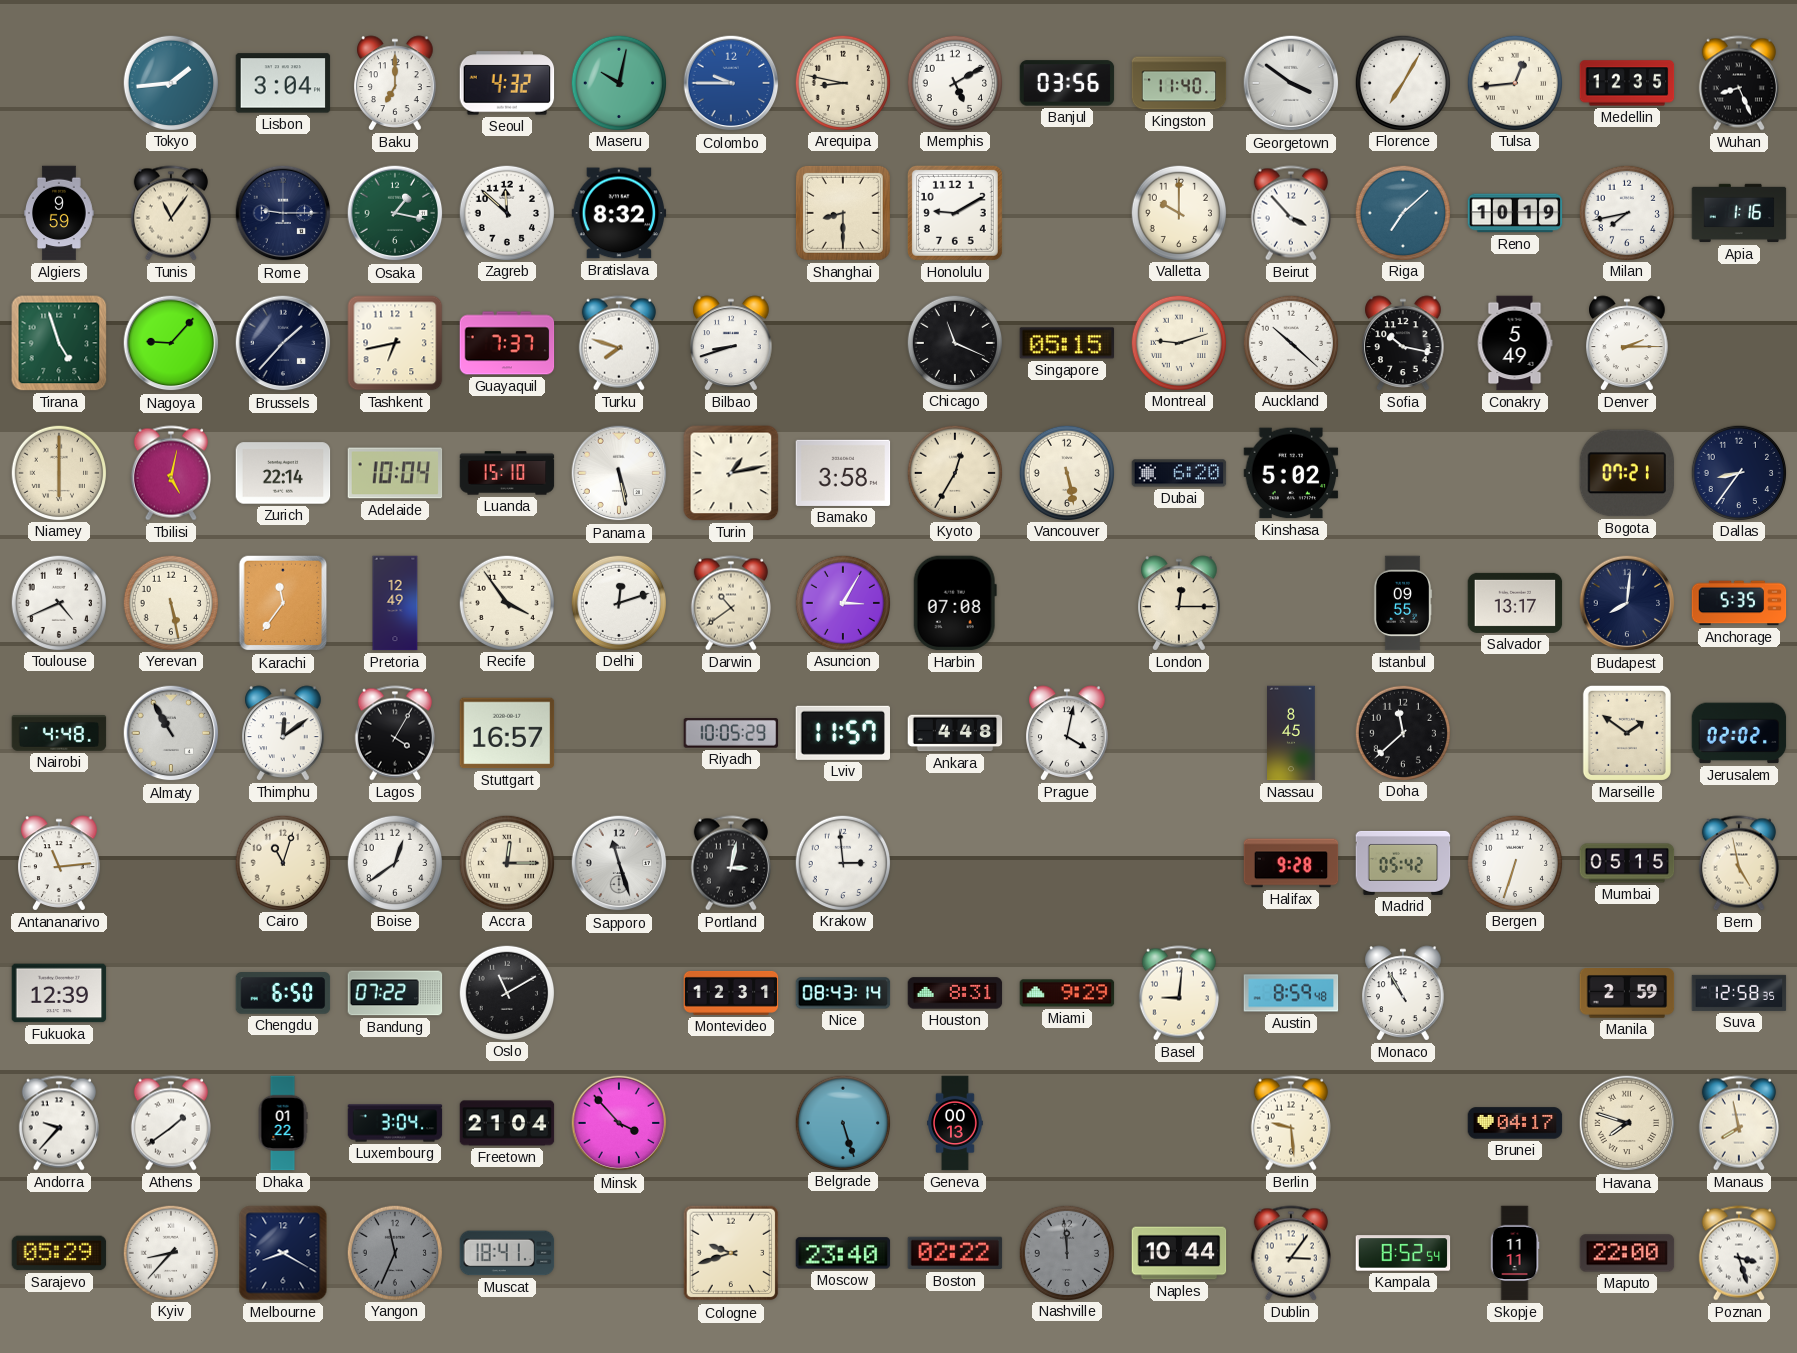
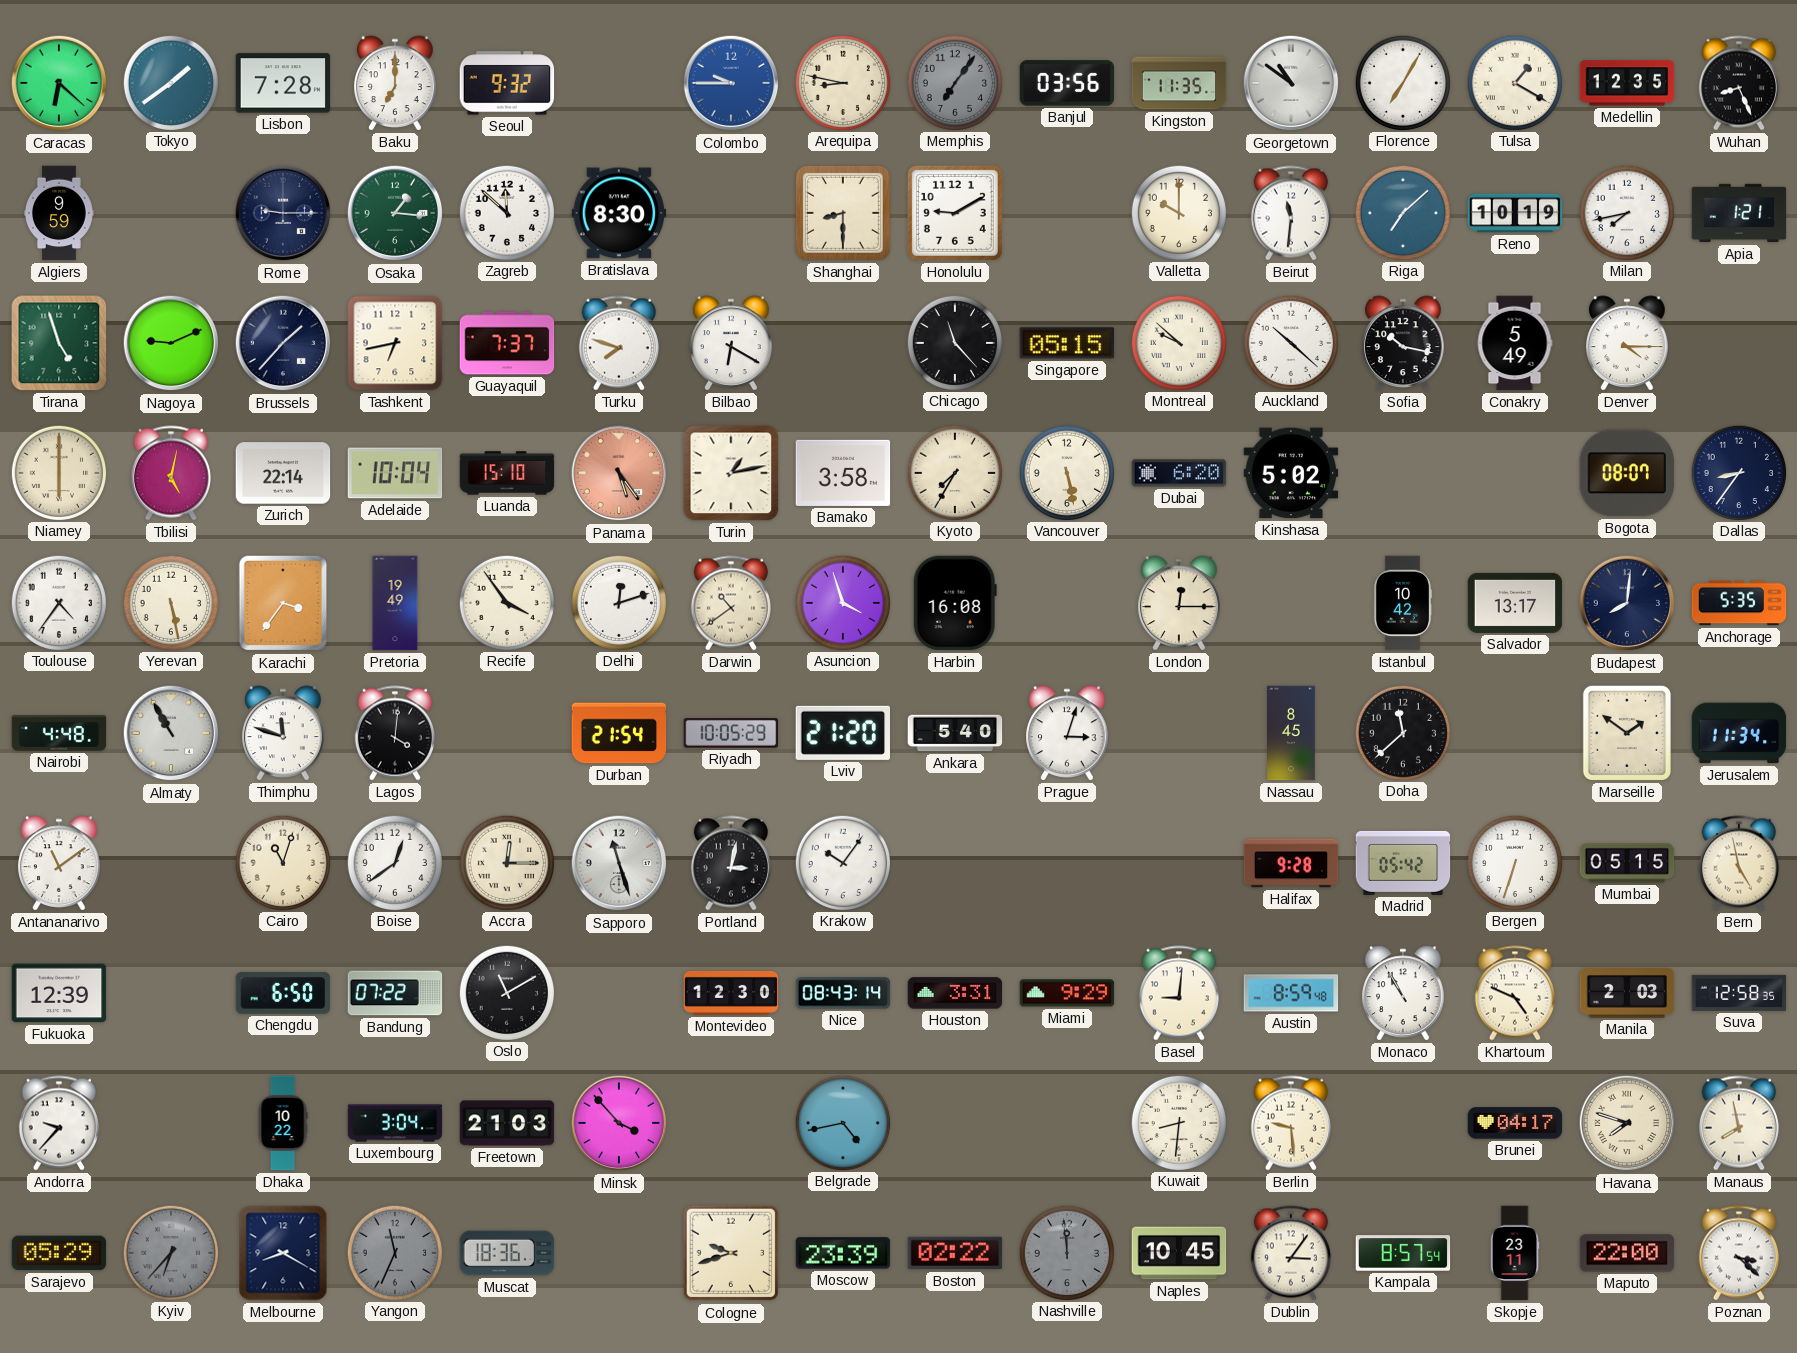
Caracas: none -> 6:22 (59, 83)
Tokyo: 1:44 -> 1:39 (170, 82)
Lisbon: 3:04 -> 7:28 (283, 83)
Seoul: 4:32 -> 9:32 (507, 83)
Maseru: 10:02 -> none (618, 82)
Memphis: 5:10 -> 7:06 (954, 82)
Memphis dial: white -> grey (954, 82)
Kingston: 11:40 -> 11:35 (1179, 83)
Georgetown: 3:51 -> 10:51 (1291, 83)
Tulsa: 12:44 -> 1:20 (1514, 82)
Tunis: 11:06 -> none (171, 213)
Osaka: 1:17 -> 1:16 (395, 213)
Bratislava: 8:32 -> 8:30 (619, 213)
Beirut: 3:53 -> 11:31 (1291, 213)
Apia: 1:16 -> 1:21 (1739, 213)
Nagoya: 9:07 -> 9:11 (171, 343)
Bilbao: 8:42 -> 6:20 (731, 343)
Chicago: 11:19 -> 11:23 (954, 342)
Montreal: 9:12 -> 9:52 (1178, 342)
Denver: 2:15 -> 4:15 (1627, 343)
Panama: 5:28 -> 5:24 (619, 473)
Panama dial: white -> salmon (619, 473)
Kyoto: 12:35 -> 7:35 (954, 472)
Bogota: 07:21 -> 08:07 (1627, 473)
Toulouse: 4:41 -> 4:36 (58, 602)
Karachi: 11:36 -> 3:36 (283, 603)
Pretoria: 12:49 -> 19:49 (395, 603)
Asuncion: 3:05 -> 3:57 (842, 602)
Harbin: 07:08 -> 16:08 (955, 603)
Istanbul: 09:55 -> 10:42 (1403, 603)
Thimphu: 12:09 -> 11:48 (283, 733)
Lagos: 4:05 -> 4:01 (395, 733)
Stuttgart: 16:57 -> none (507, 733)
Durban: none -> 21:54 (619, 733)
Lviv: 11:57 -> 21:20 (843, 733)
Ankara: 4:48 -> 5:40 (955, 733)
Prague: 4:02 -> 3:03 (1067, 733)
Jerusalem: 02:02 -> 11:34 (1739, 733)
Antananarivo: 11:14 -> 11:09 (59, 863)
Krakow: 2:59 -> 10:06 (842, 862)
Montevideo: 12:31 -> 12:30 (731, 993)
Houston: 8:31 -> 3:31 (955, 993)
Khartoum: none -> 4:49 (1515, 993)
Manila: 2:59 -> 2:03 (1627, 994)
Athens: 1:39 -> none (171, 1123)
Dhaka: 01:22 -> 10:22 (283, 1123)
Freetown: 21:04 -> 21:03 (507, 1123)
Belgrade: 5:27 -> 4:43 (842, 1122)
Geneva: 00:13 -> none (955, 1123)
Kuwait: none -> 8:31 (1178, 1122)
Kyiv: 8:37 -> 6:37 (170, 1252)
Kyiv dial: white -> grey (170, 1252)
Muscat: 18:41 -> 18:36 (507, 1253)
Moscow: 23:40 -> 23:39 (843, 1253)
Naples: 10:44 -> 10:45 (1179, 1253)
Kampala: 8:52 -> 8:57 (1403, 1253)
Skopje: 11:11 -> 23:11 (1515, 1253)
Poznan: 3:27 -> 3:22 (1739, 1253)
